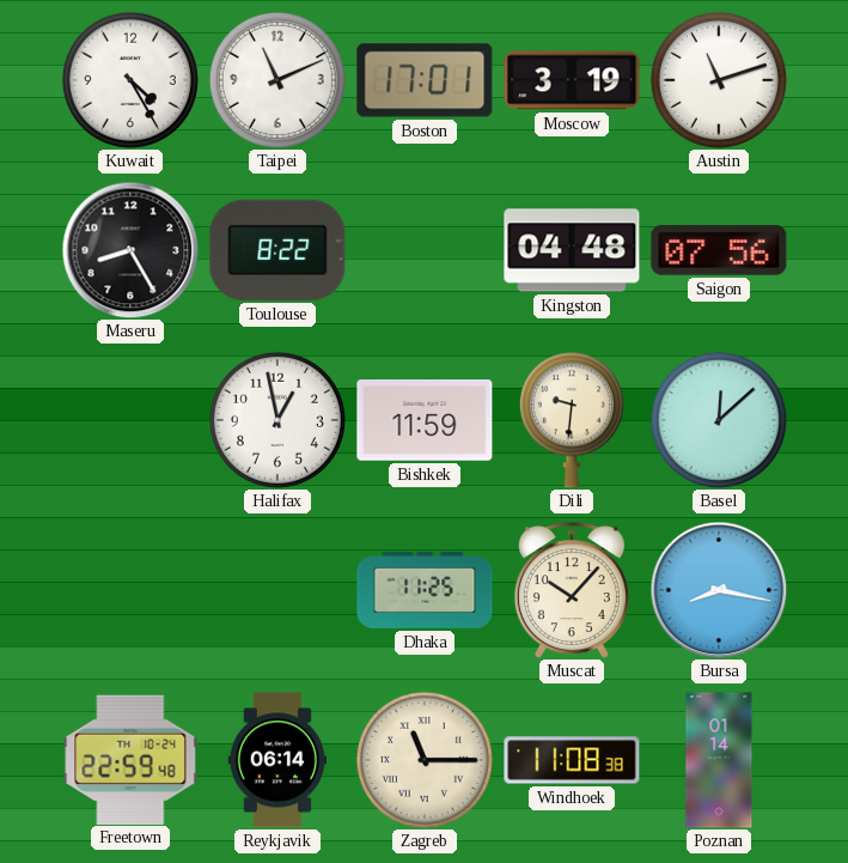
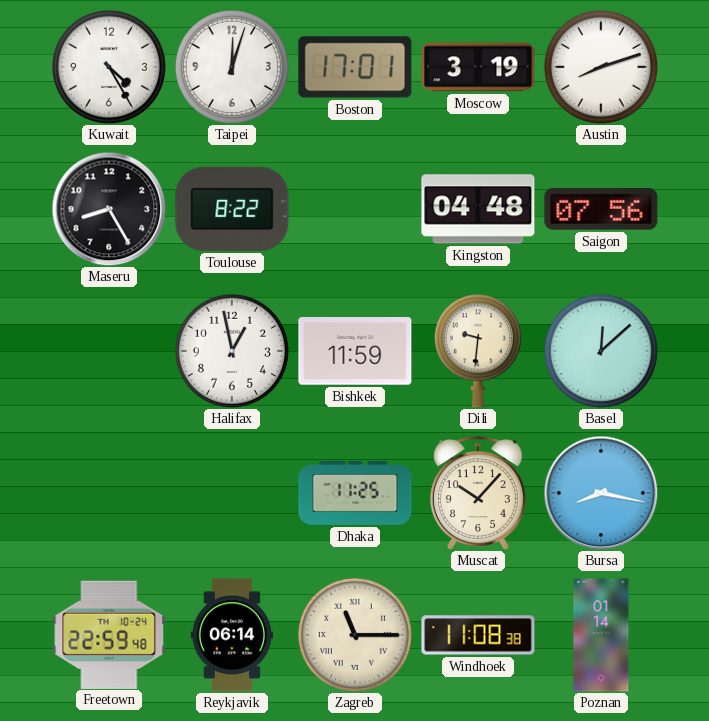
Taipei: 11:11 -> 12:03 (232, 67)
Austin: 11:12 -> 8:12 (601, 67)
